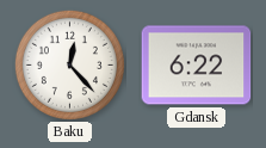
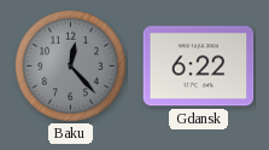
Baku dial: white -> grey (70, 65)
